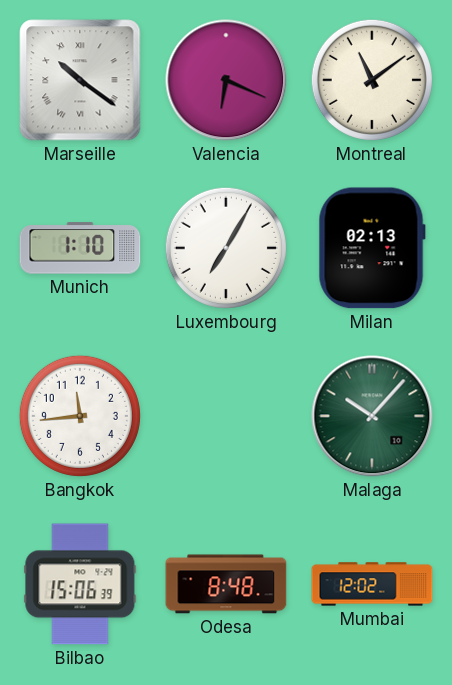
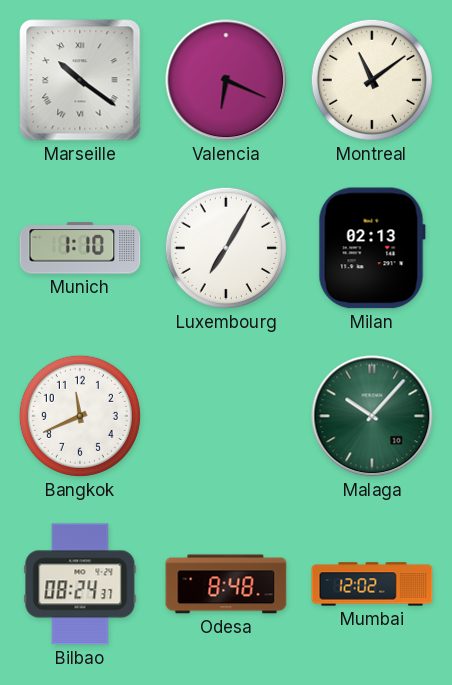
Bangkok: 11:44 -> 11:41 (80, 416)
Bilbao: 15:06 -> 08:24 (80, 584)
